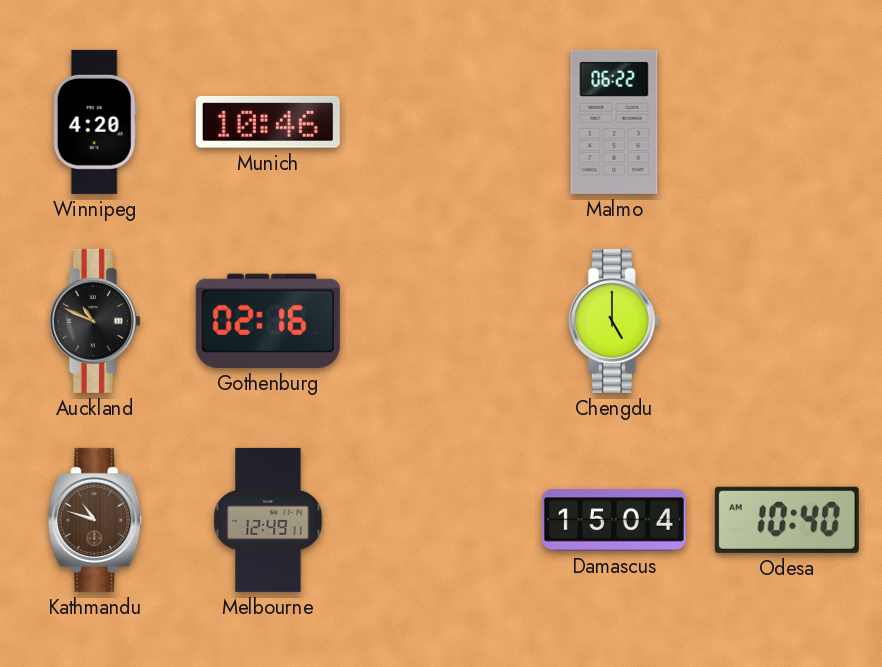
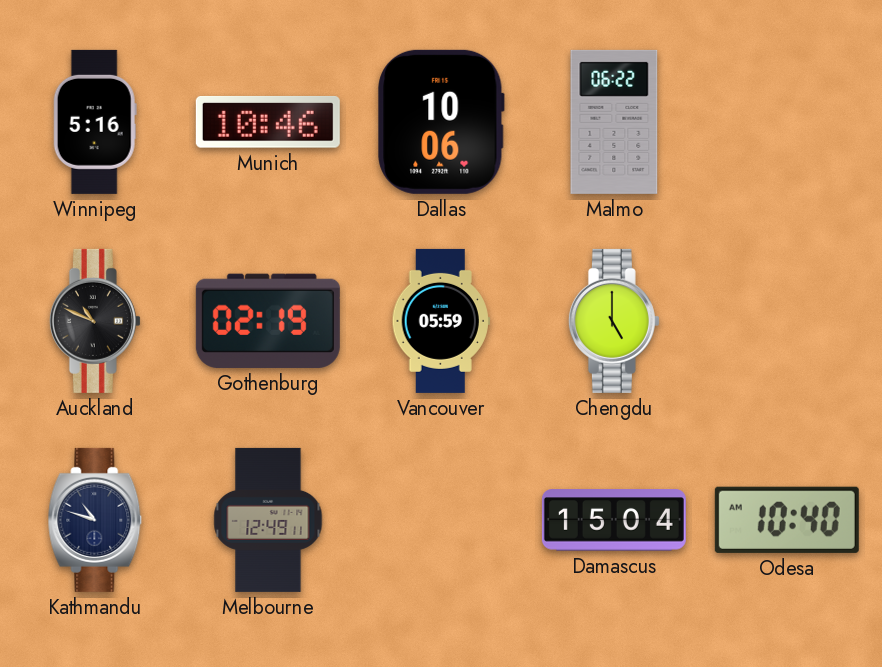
Winnipeg: 4:20 -> 5:16 (95, 122)
Dallas: none -> 10:06 (441, 122)
Gothenburg: 02:16 -> 02:19 (268, 321)
Vancouver: none -> 05:59 (441, 321)
Kathmandu dial: brown -> navy (95, 520)
